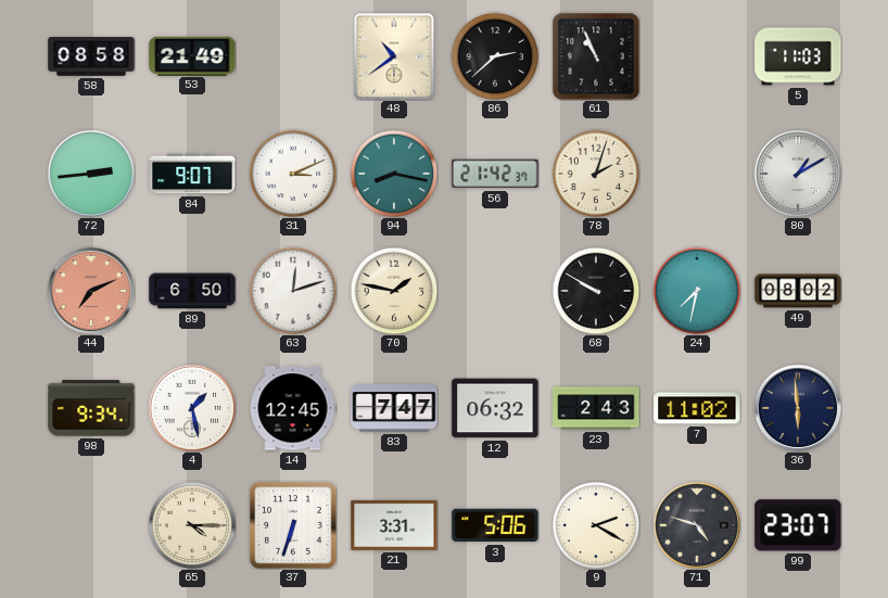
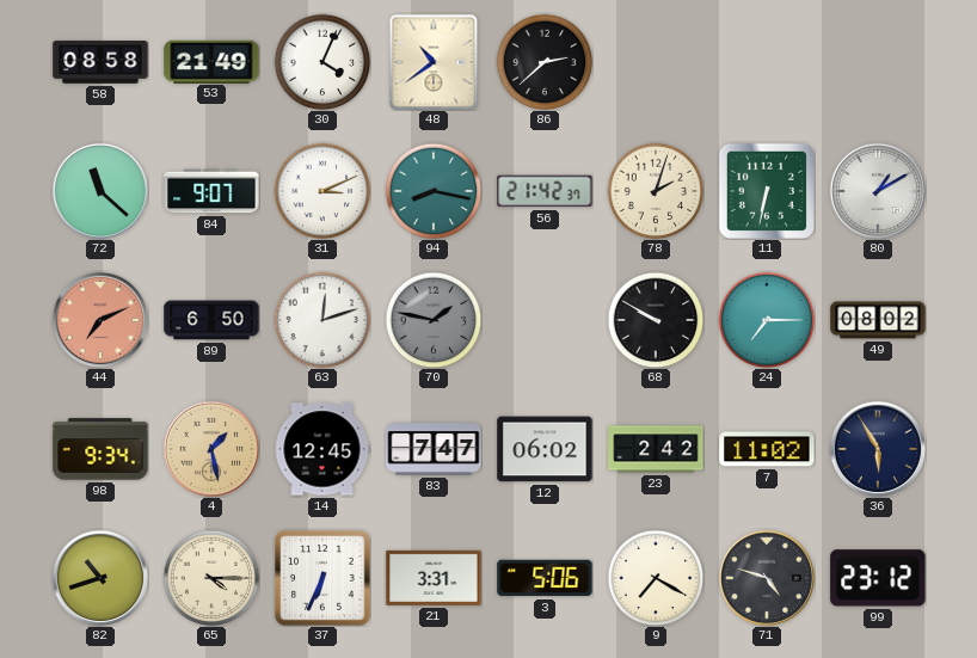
30: none -> 4:04 (322, 62)
61: 10:56 -> none (596, 56)
5: 11:03 -> none (798, 56)
72: 2:44 -> 11:22 (99, 190)
11: none -> 6:32 (766, 190)
70 dial: cream -> grey (434, 320)
24: 7:32 -> 7:15 (767, 320)
4 dial: white -> champagne (210, 448)
12: 06:32 -> 06:02 (545, 449)
23: 2:43 -> 2:42 (656, 449)
36: 5:59 -> 5:55 (877, 448)
82: none -> 10:42 (99, 577)
37: 6:33 -> 6:34 (322, 578)
9: 2:20 -> 7:20 (656, 578)
99: 23:07 -> 23:12 (878, 578)
